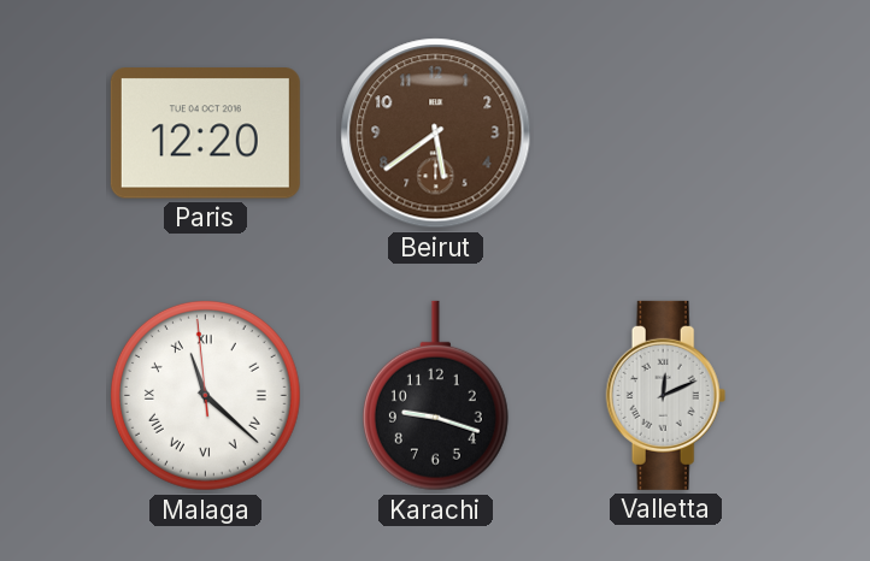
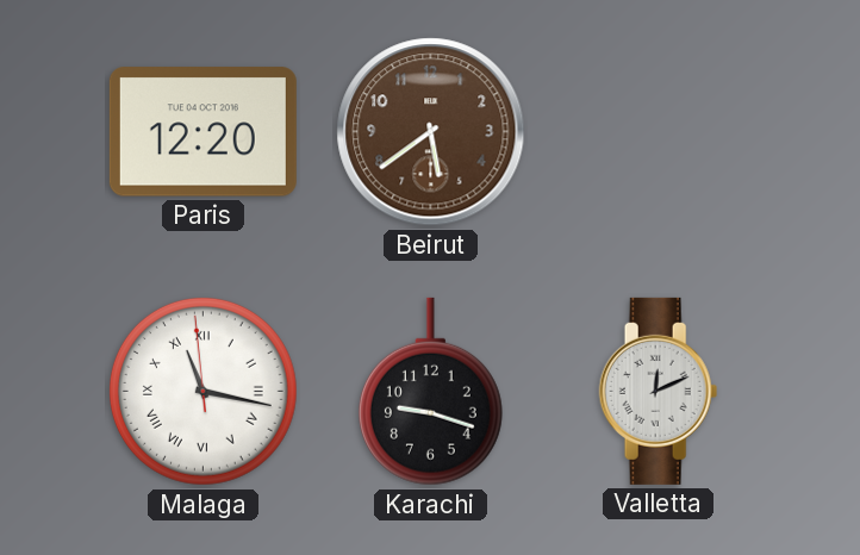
Malaga: 11:21 -> 11:16 (202, 391)
